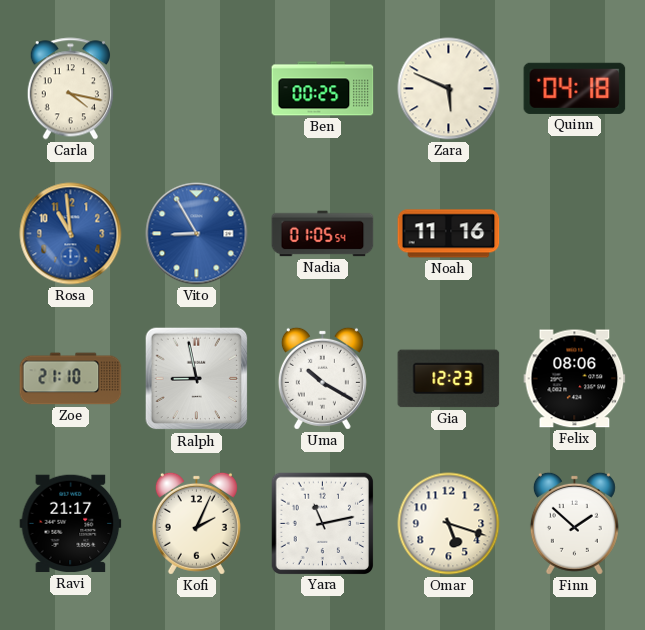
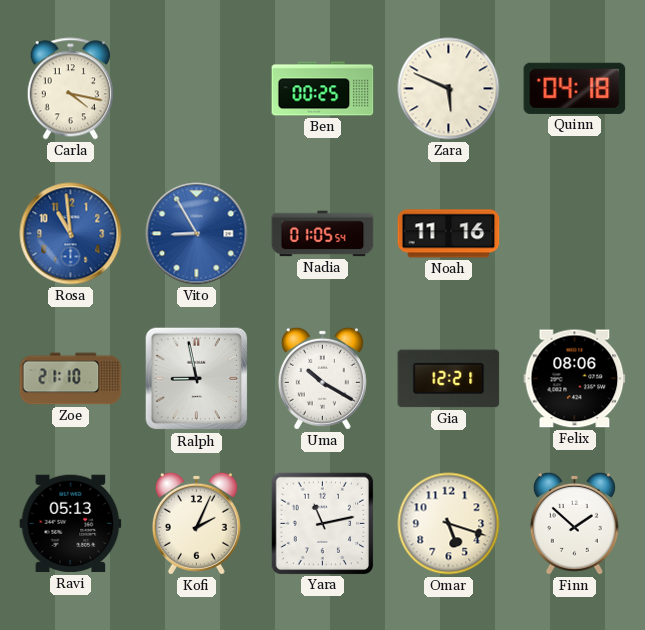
Gia: 12:23 -> 12:21 (449, 379)
Ravi: 21:17 -> 05:13 (71, 524)
